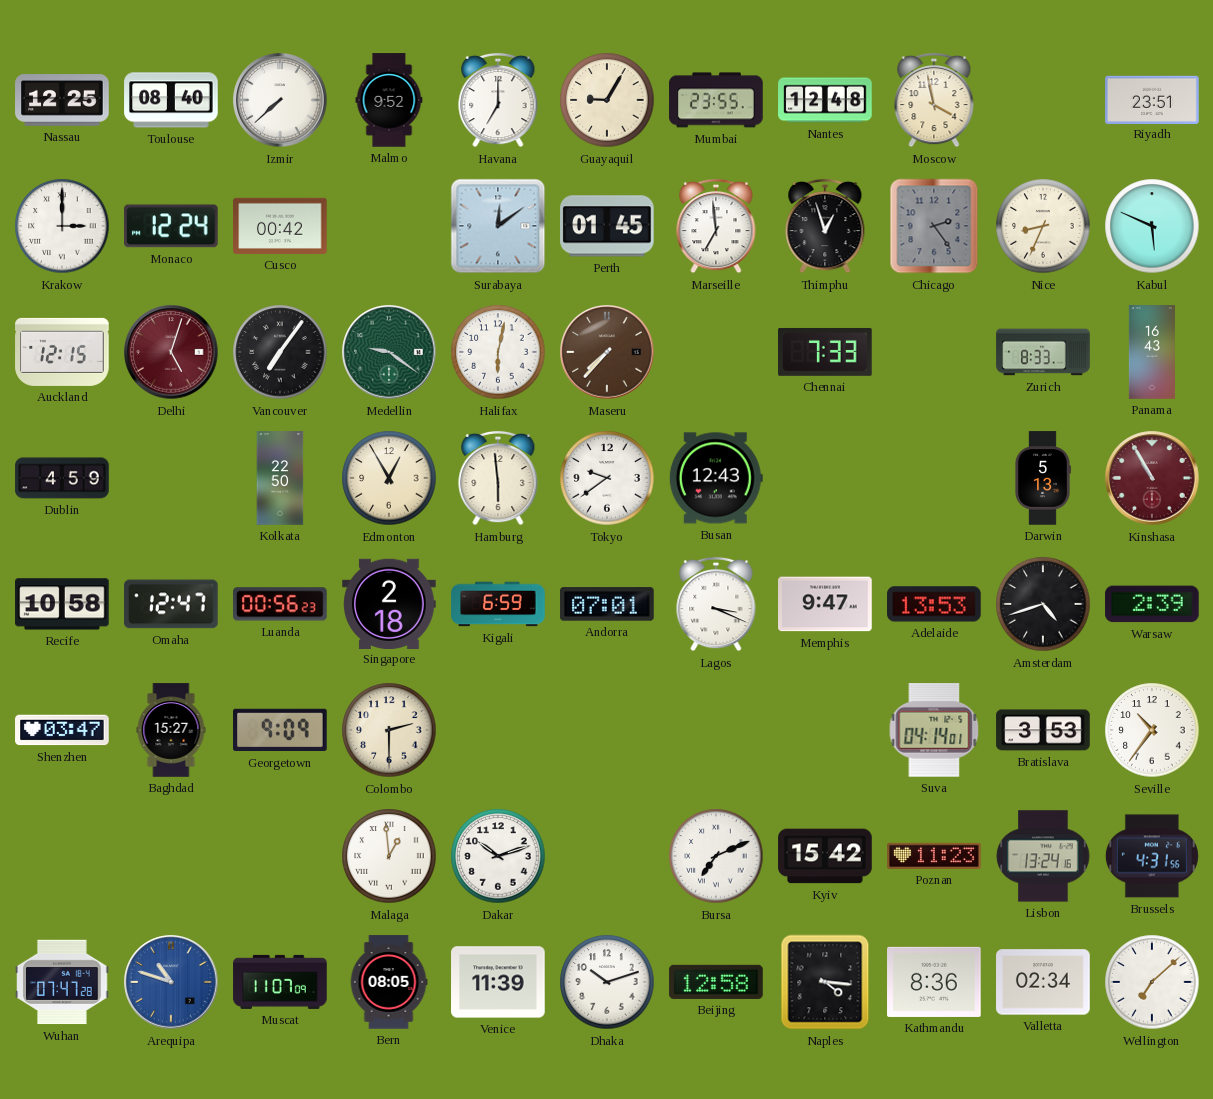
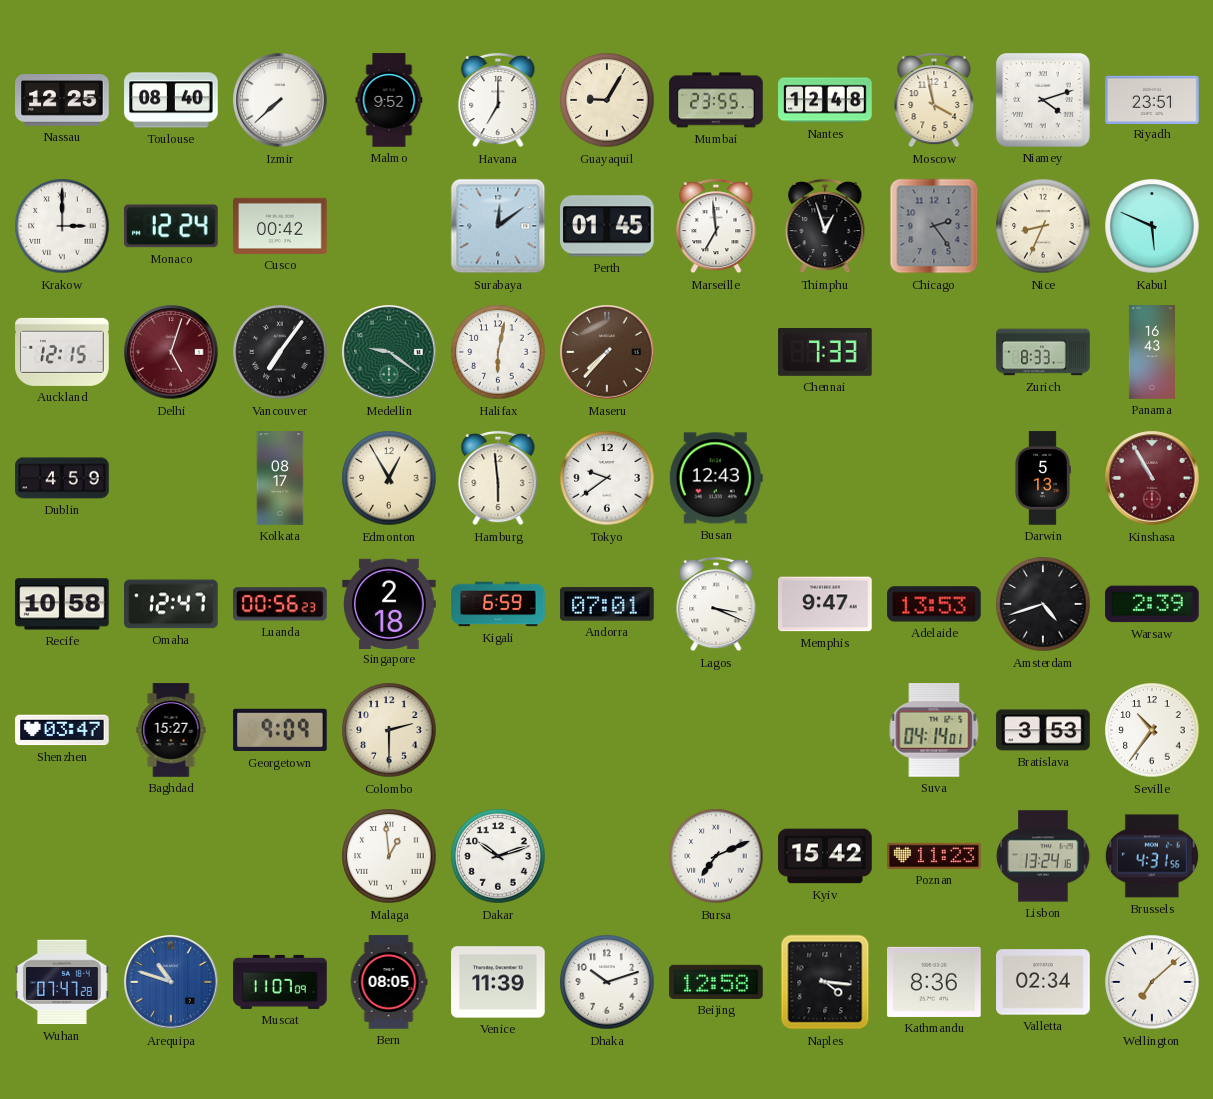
Niamey: none -> 4:12 (1043, 100)
Kolkata: 22:50 -> 08:17 (280, 478)
